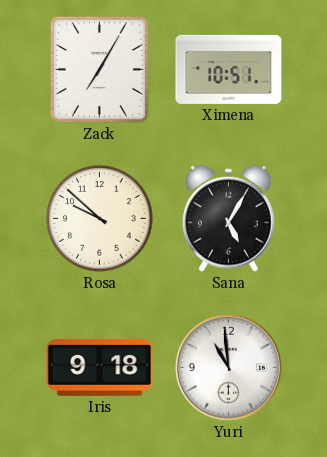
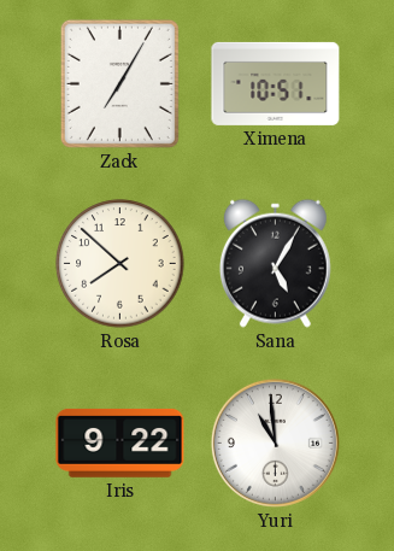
Rosa: 9:52 -> 7:52 (120, 264)
Iris: 9:18 -> 9:22 (120, 444)
